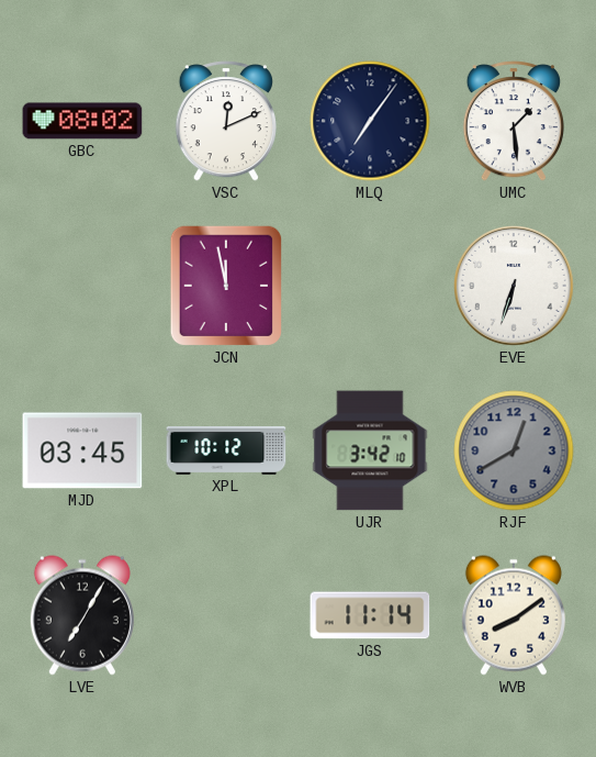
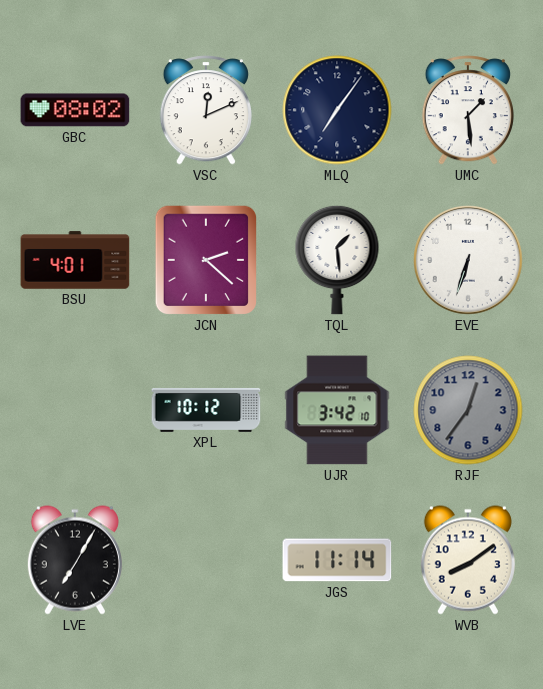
BSU: none -> 4:01 (75, 260)
JCN: 11:58 -> 2:22 (205, 260)
TQL: none -> 1:29 (337, 260)
MJD: 03:45 -> none (82, 450)
RJF: 12:40 -> 12:36 (468, 410)
